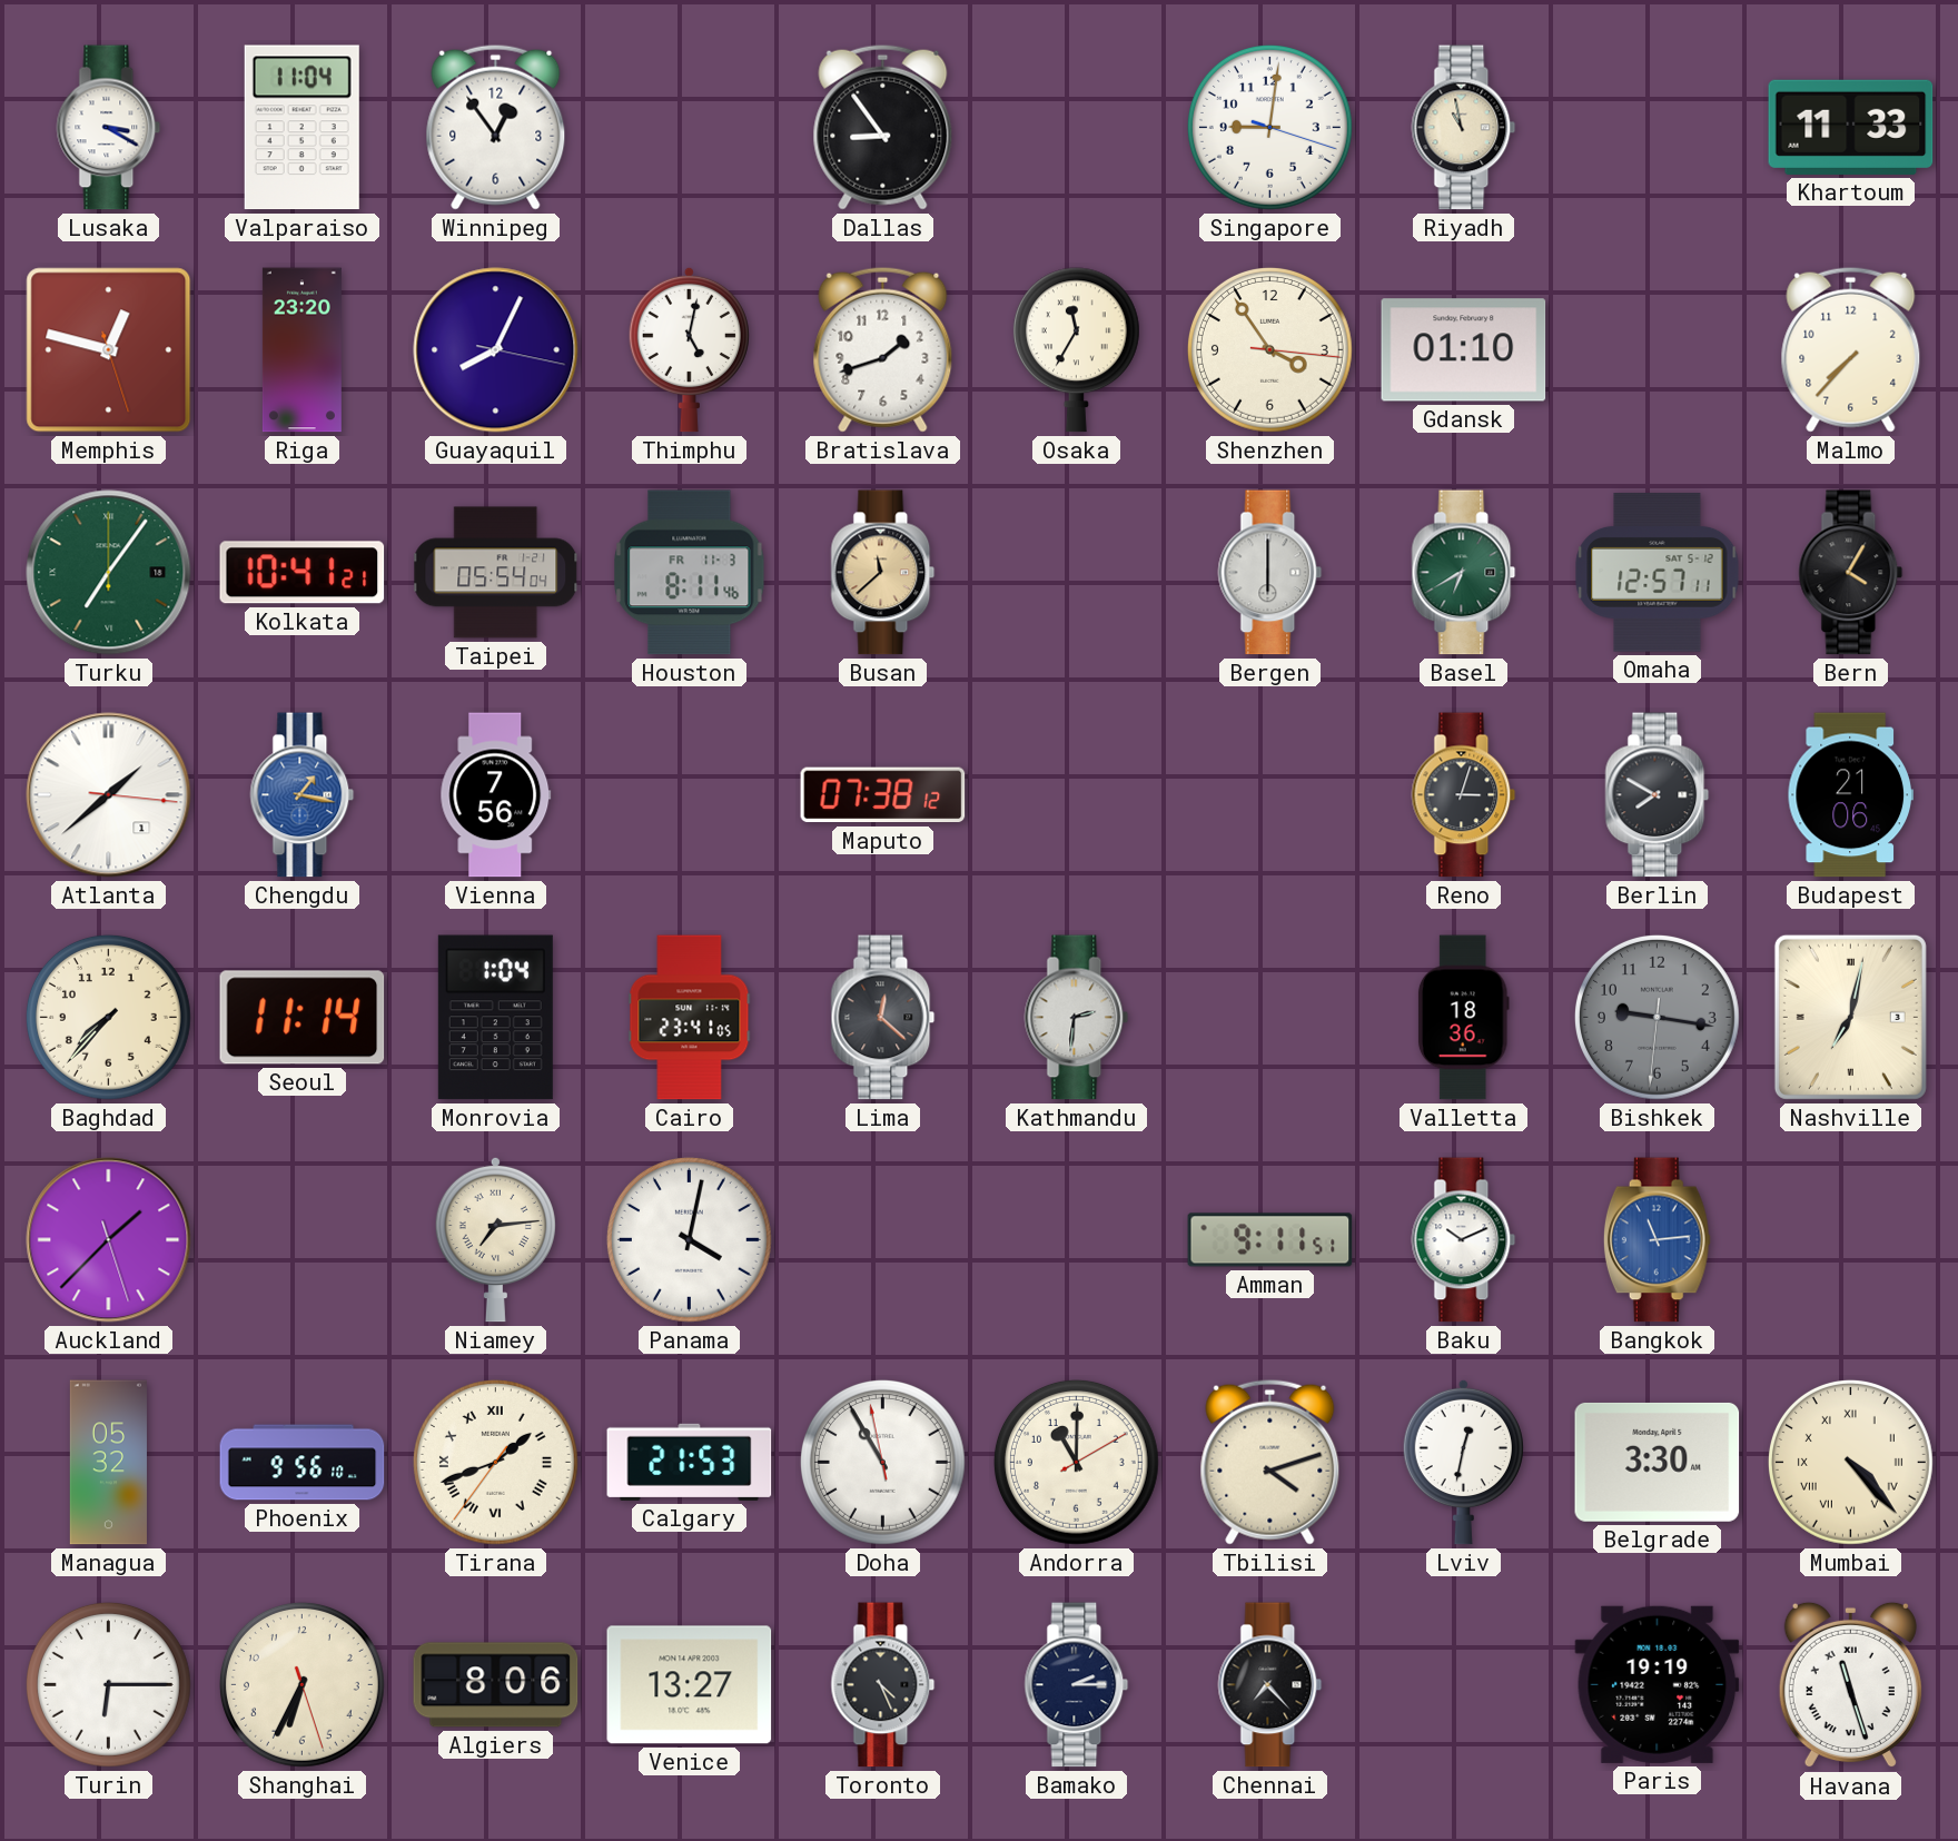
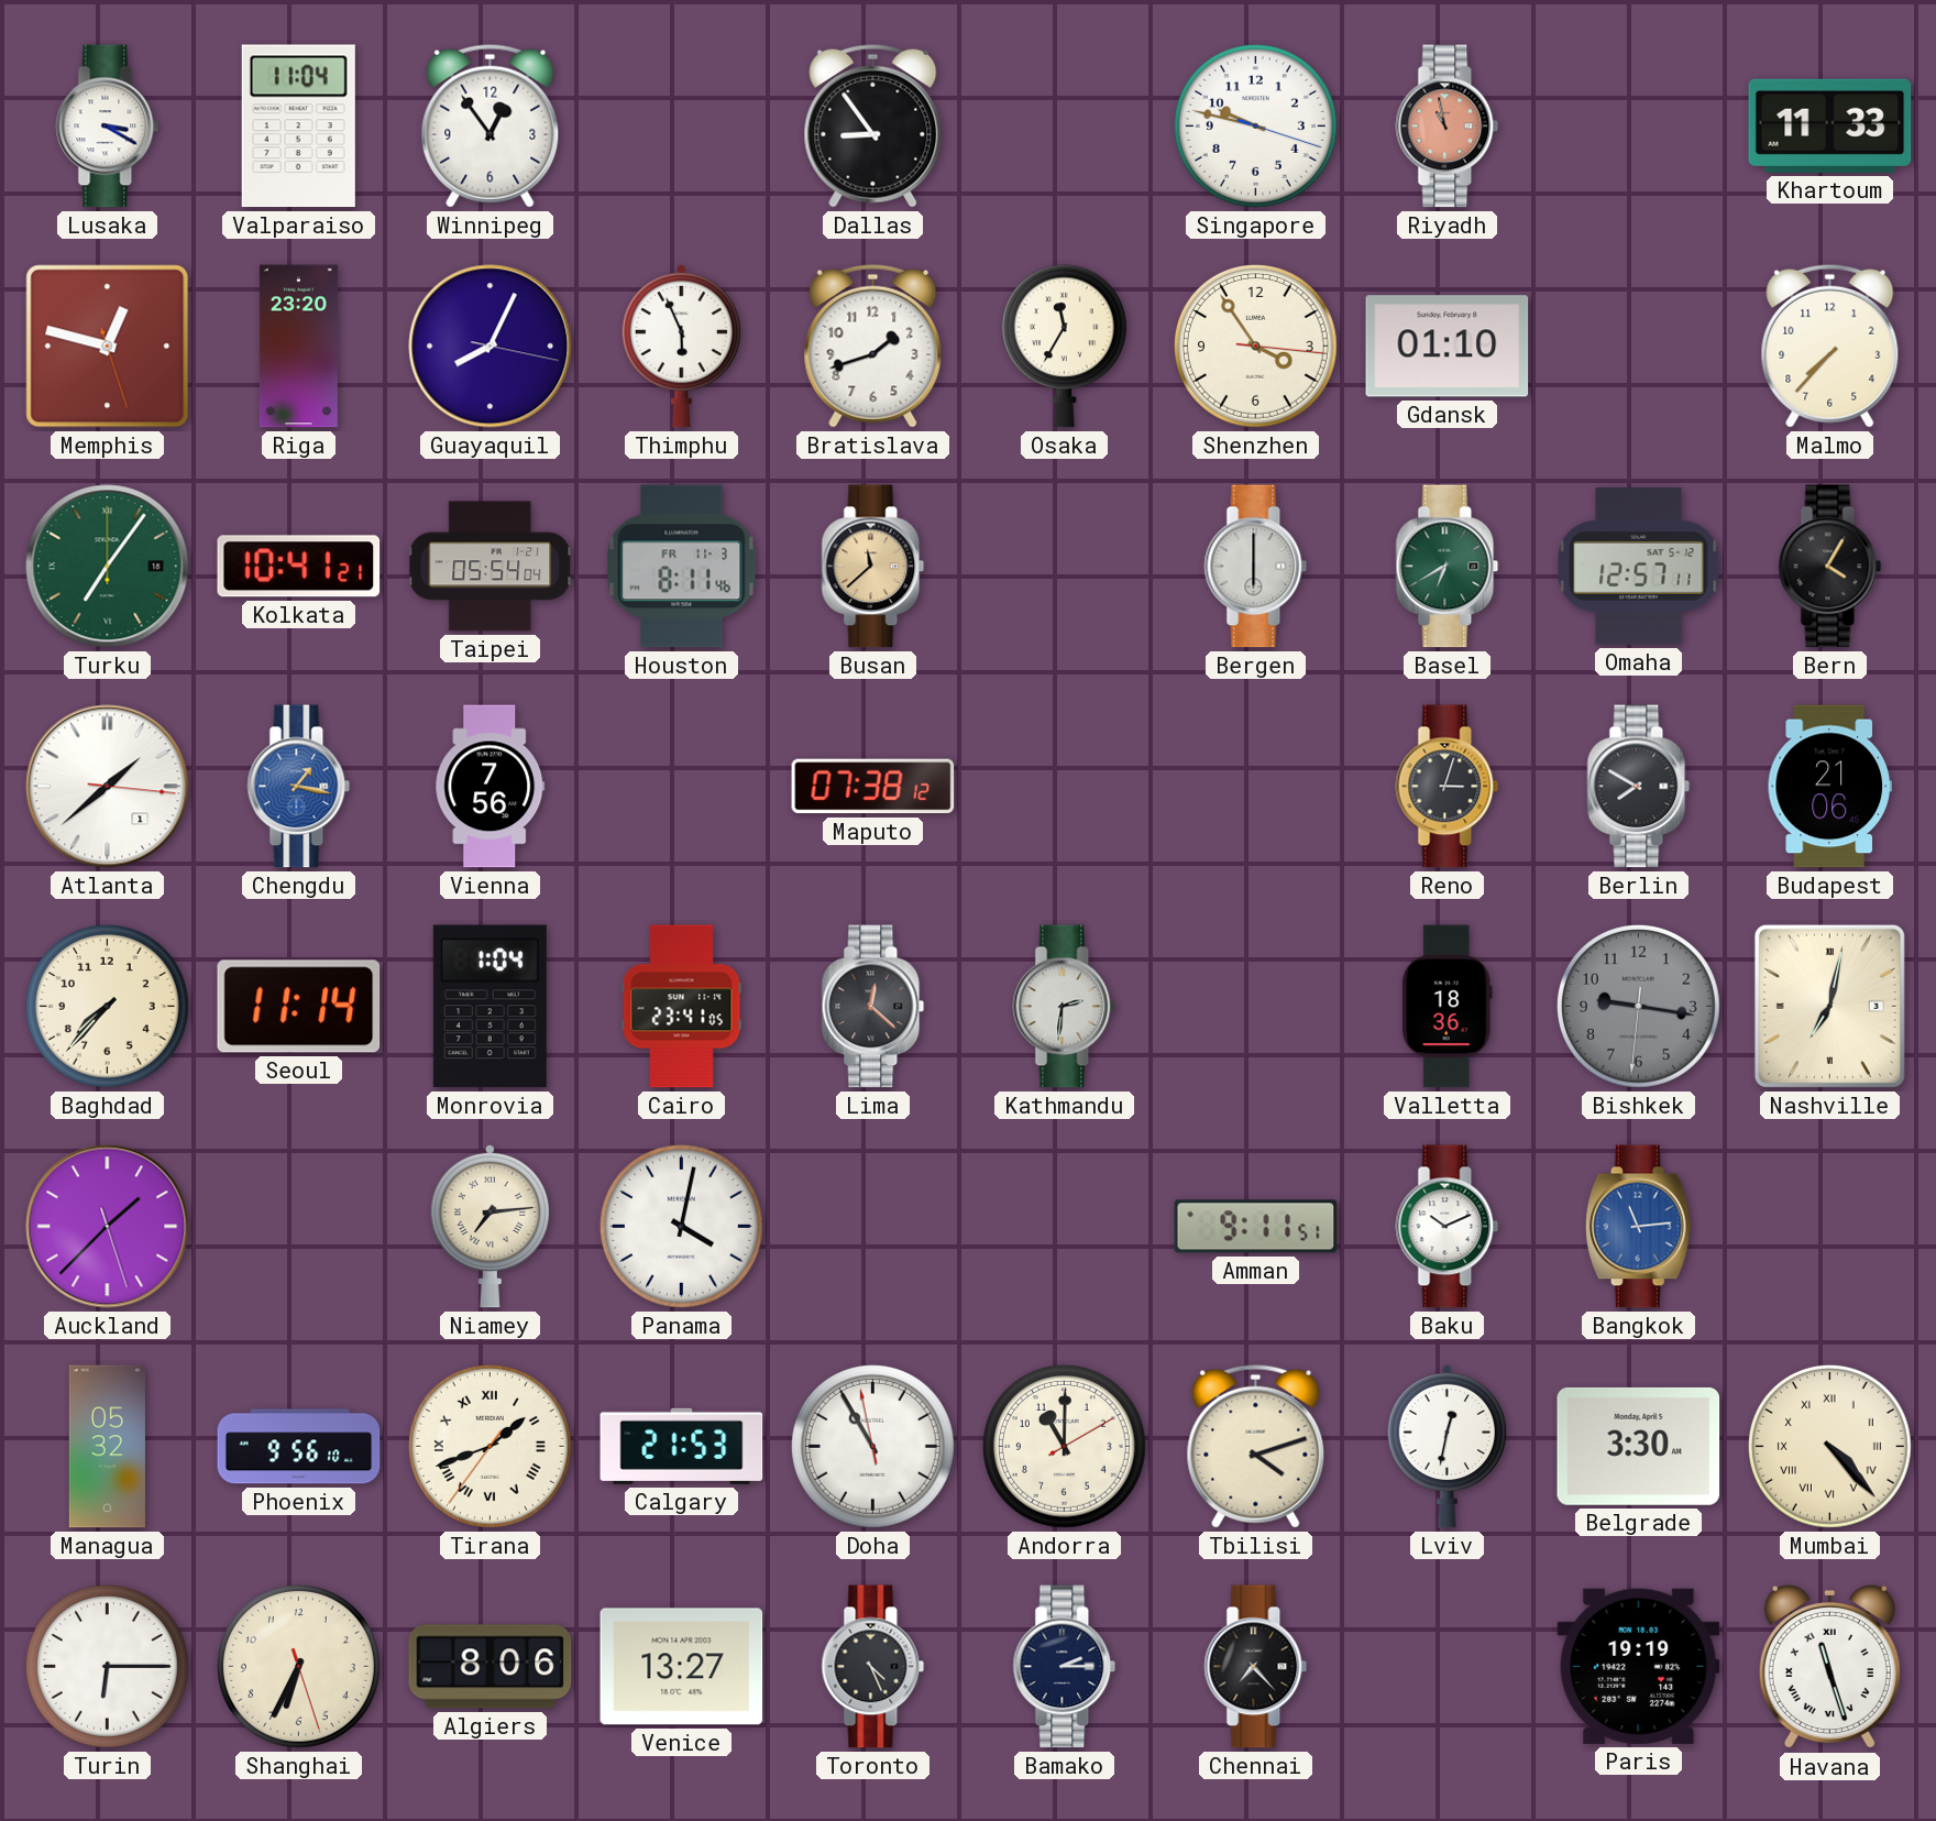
Singapore: 9:01 -> 9:47 (1255, 125)
Riyadh dial: cream -> salmon (1448, 127)
Thimphu: 5:02 -> 5:56 (681, 345)
